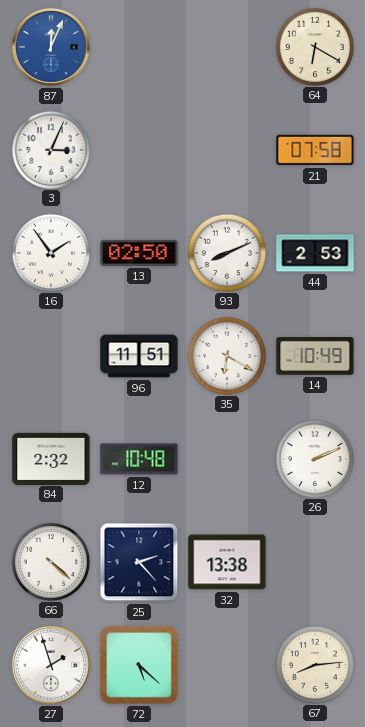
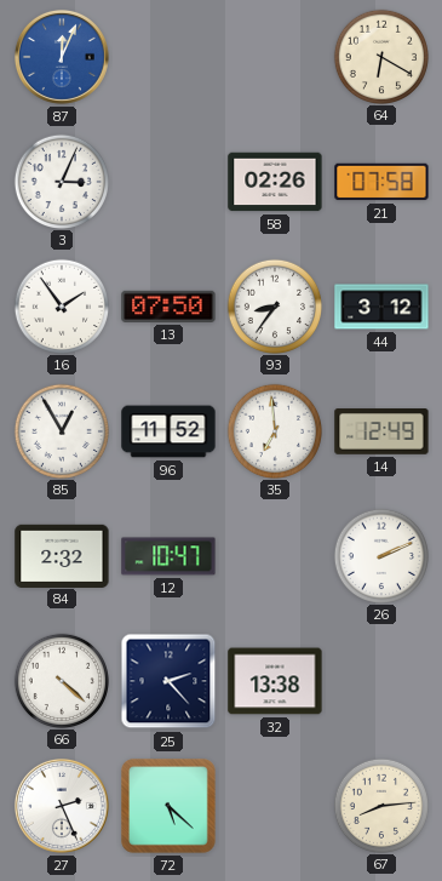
58: none -> 02:26 (275, 182)
13: 02:50 -> 07:50 (168, 307)
93: 8:11 -> 8:36 (274, 305)
44: 2:53 -> 3:12 (381, 307)
85: none -> 12:55 (61, 430)
96: 11:51 -> 11:52 (168, 431)
35: 6:20 -> 6:59 (274, 430)
14: 10:49 -> 12:49 (381, 431)
12: 10:48 -> 10:47 (168, 556)
27: 1:57 -> 2:26 (62, 806)
